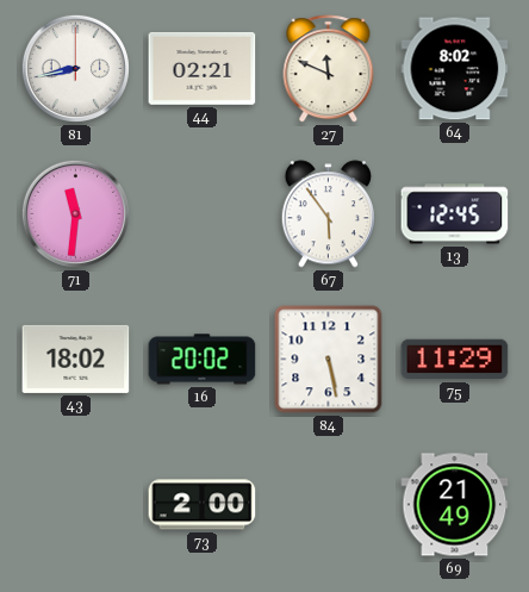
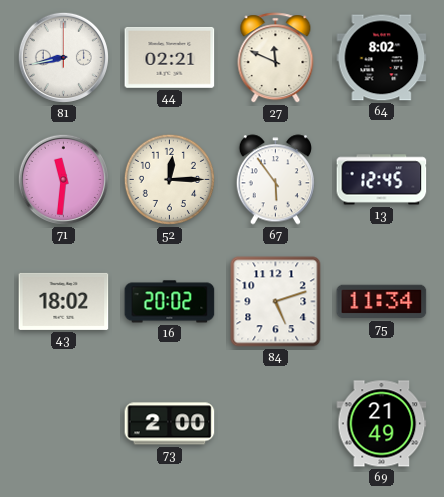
52: none -> 12:15 (169, 179)
84: 5:28 -> 5:12 (276, 302)
75: 11:29 -> 11:34 (382, 302)
